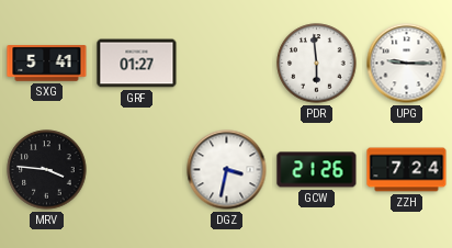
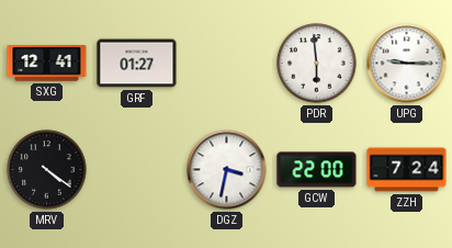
SXG: 5:41 -> 12:41 (47, 64)
MRV: 3:46 -> 4:21 (47, 170)
GCW: 21:26 -> 22:00 (317, 170)
